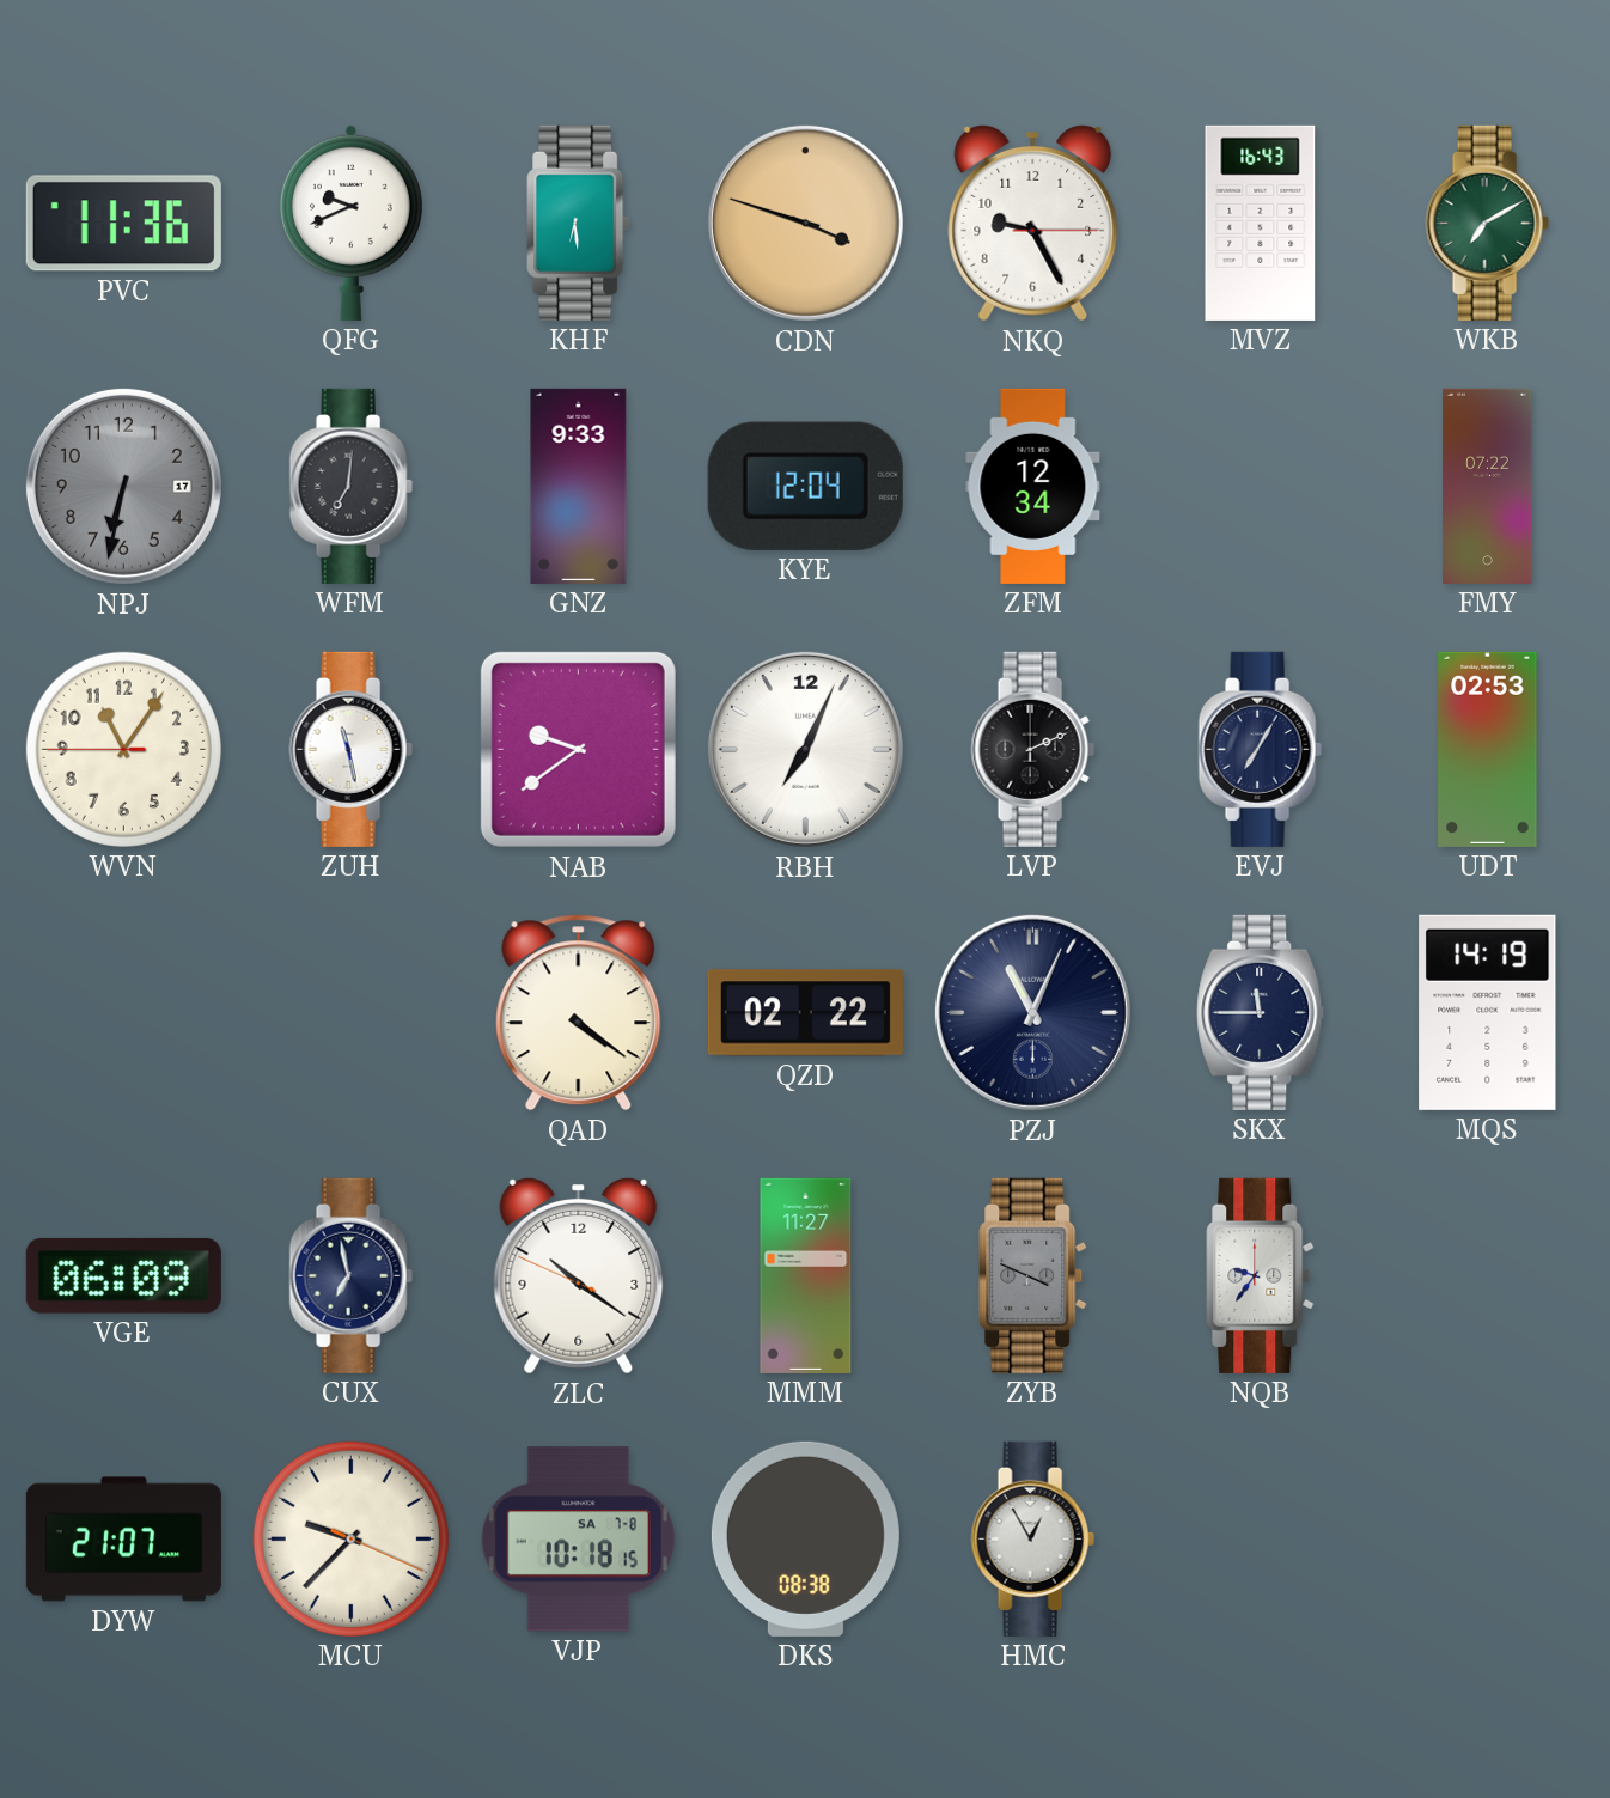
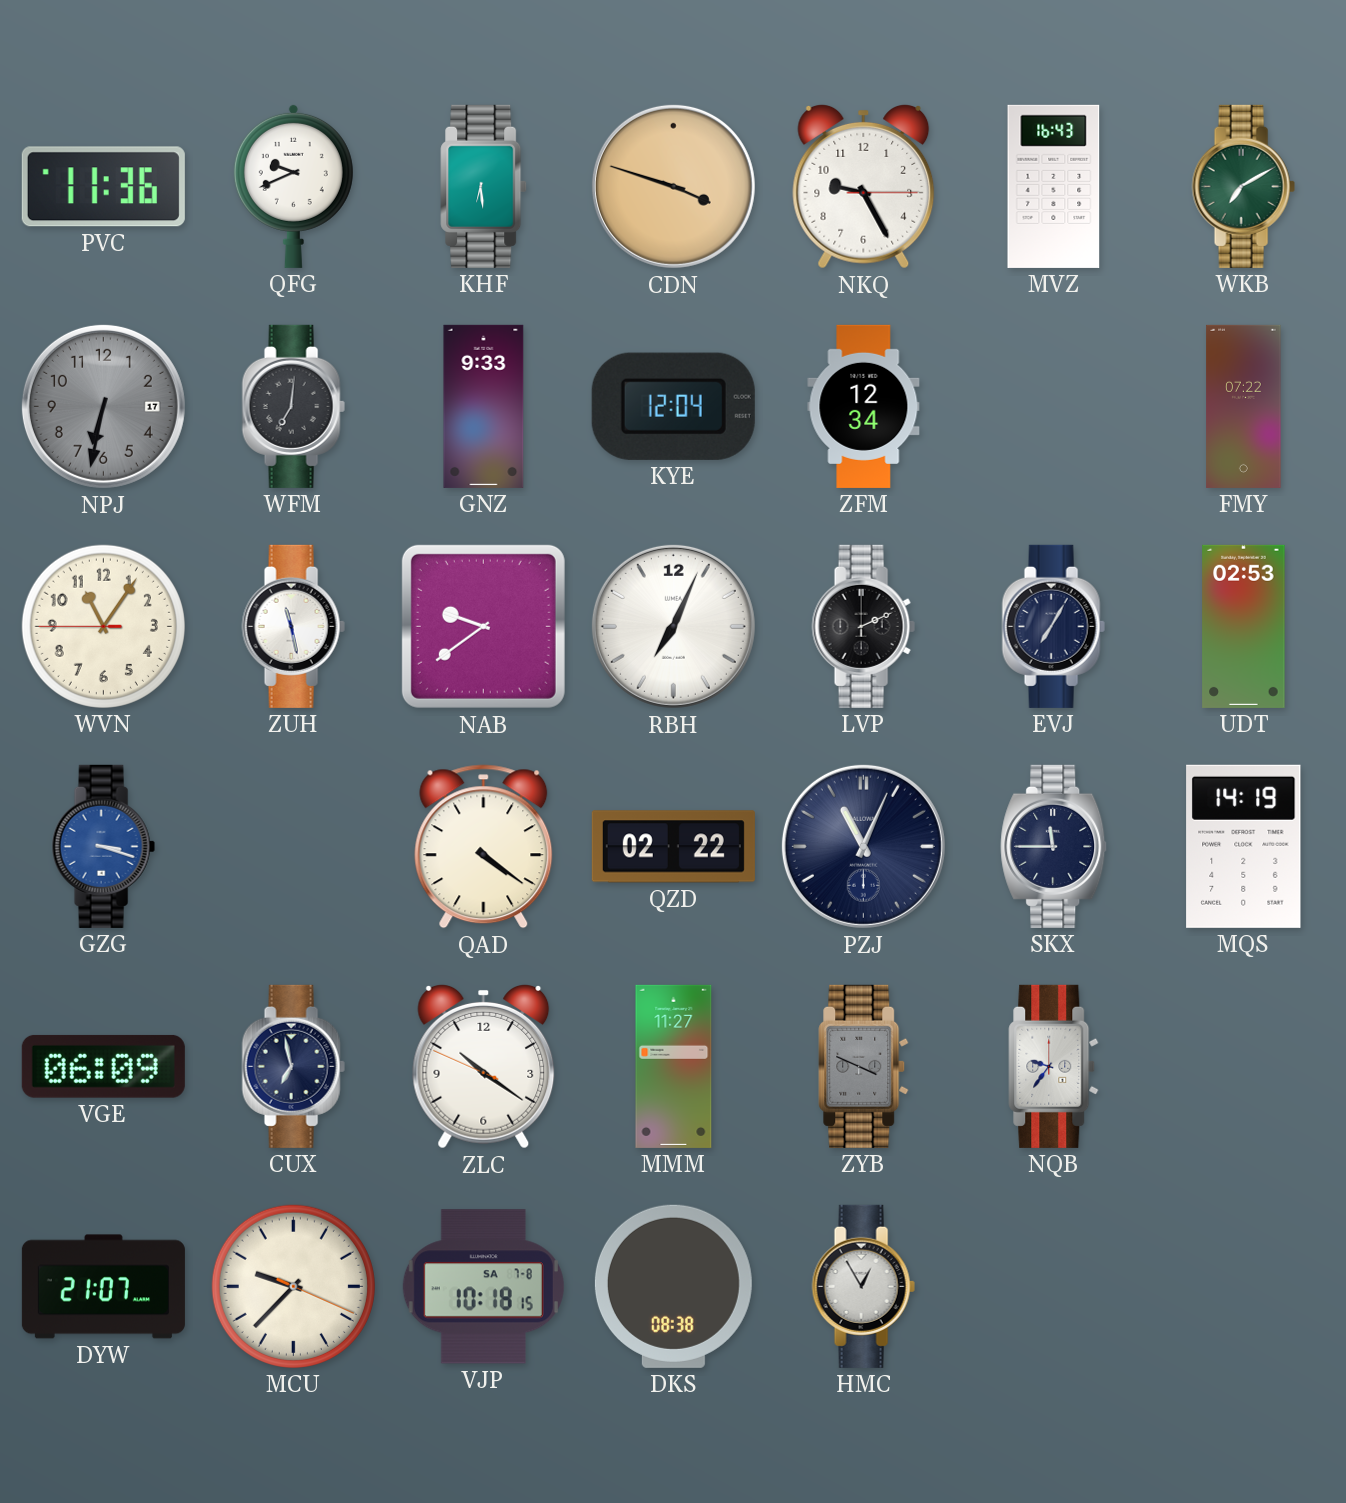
GZG: none -> 3:18 (103, 846)
